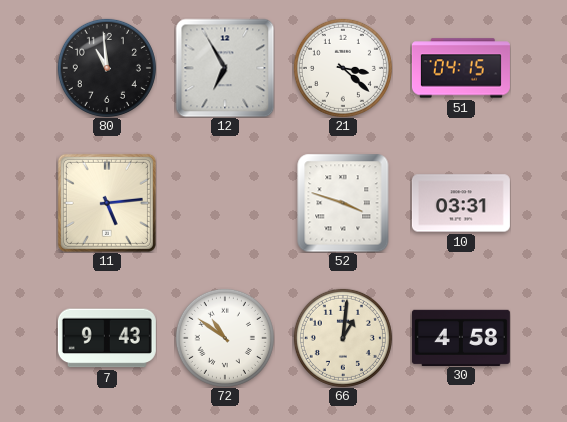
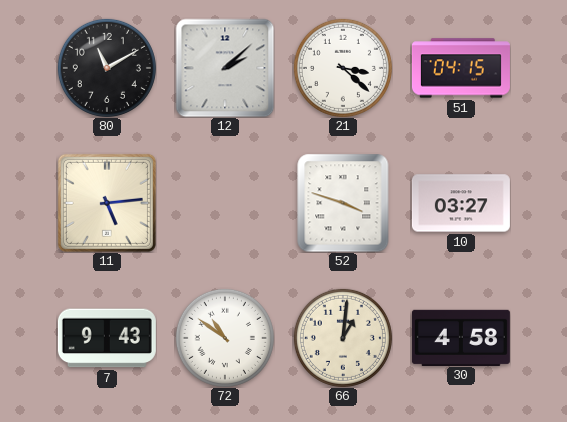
80: 10:59 -> 11:10 (107, 68)
12: 6:55 -> 2:08 (225, 68)
10: 03:31 -> 03:27 (461, 203)
